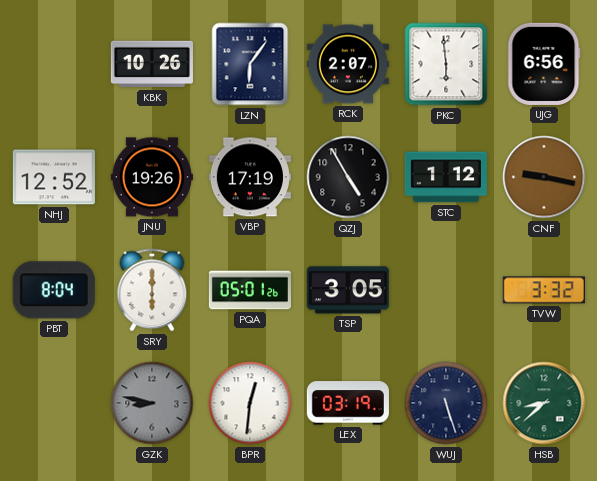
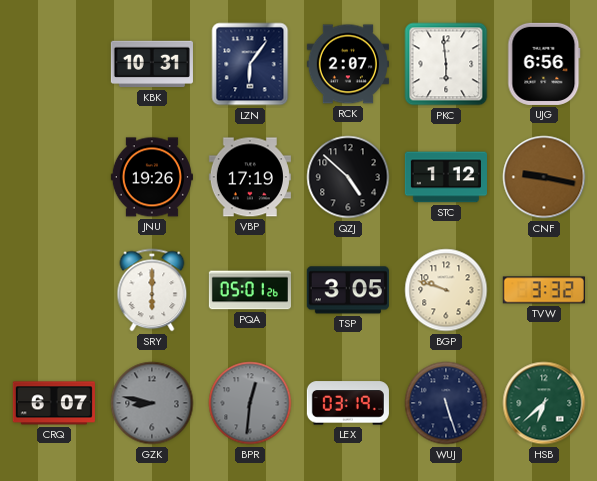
KBK: 10:26 -> 10:31 (152, 64)
NHJ: 12:52 -> none (54, 177)
QZJ: 4:55 -> 4:52 (348, 177)
PBT: 8:04 -> none (54, 290)
BGP: none -> 9:48 (446, 290)
CRQ: none -> 6:07 (54, 403)
BPR dial: white -> grey (250, 403)
HSB: 8:38 -> 6:38 (544, 403)
